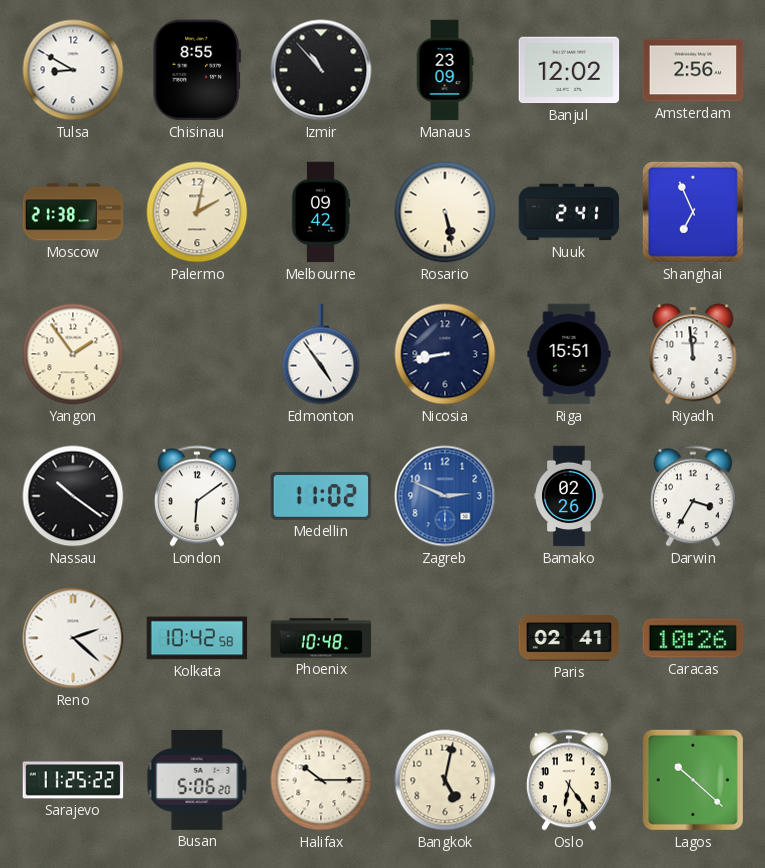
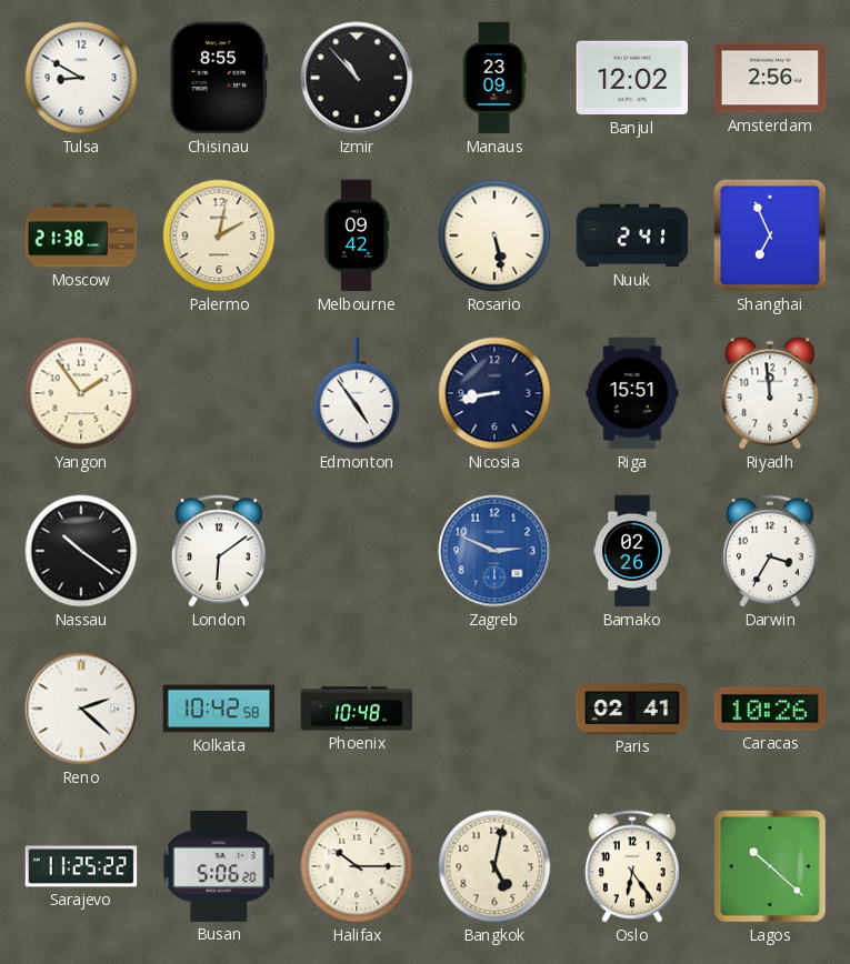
Medellin: 11:02 -> none (321, 496)
